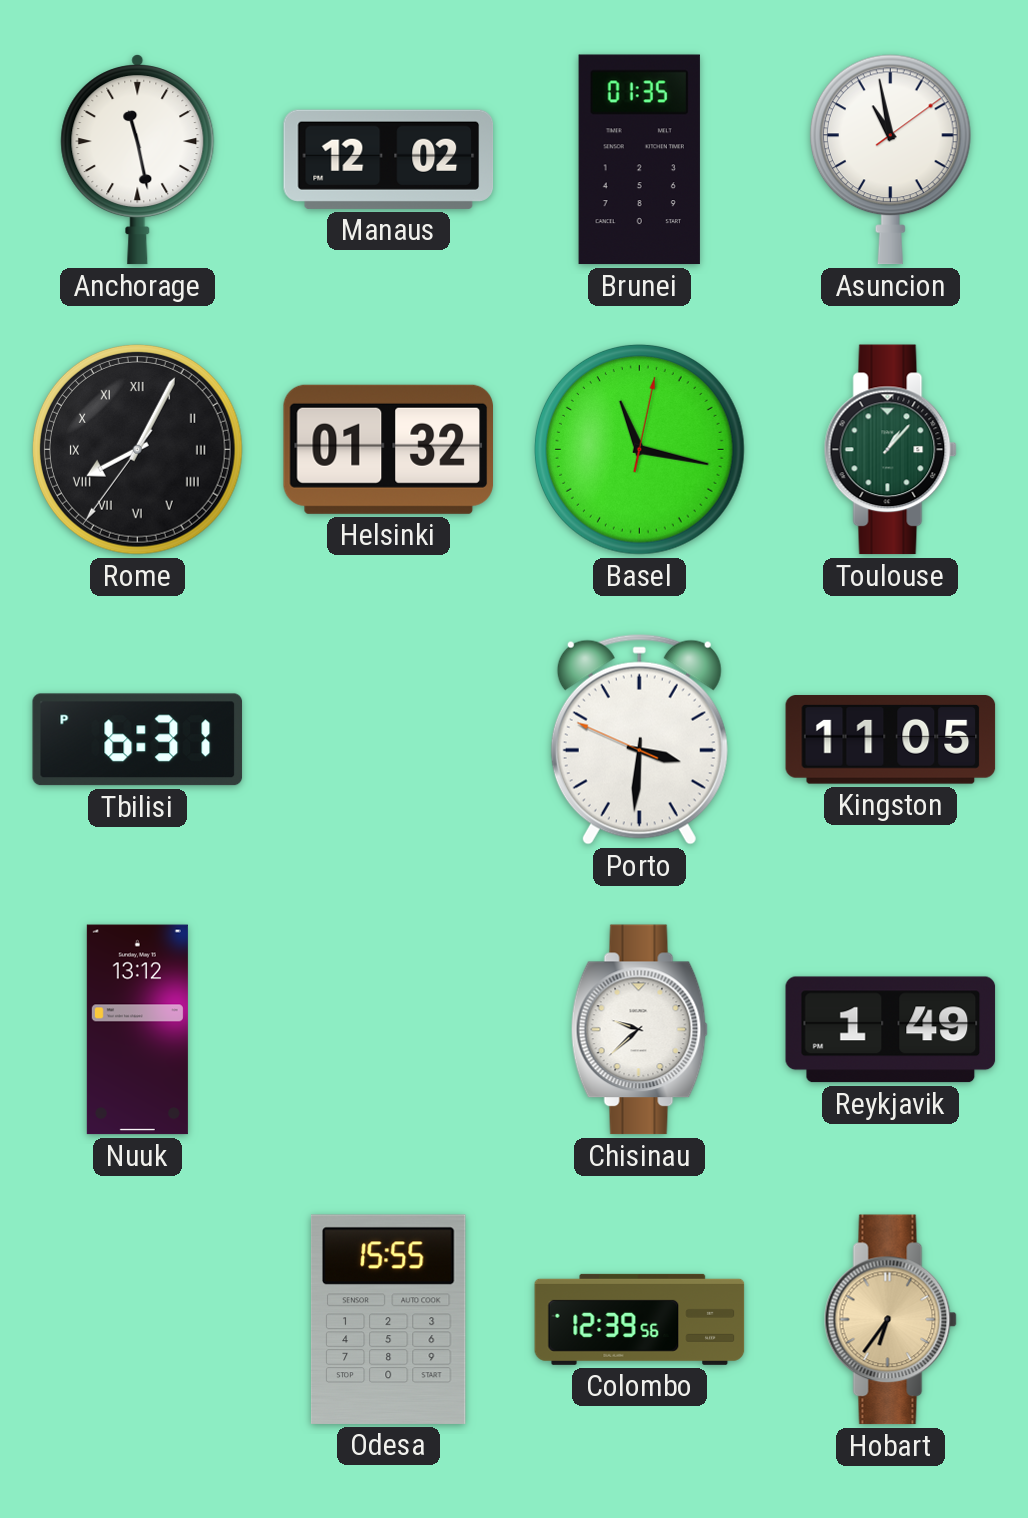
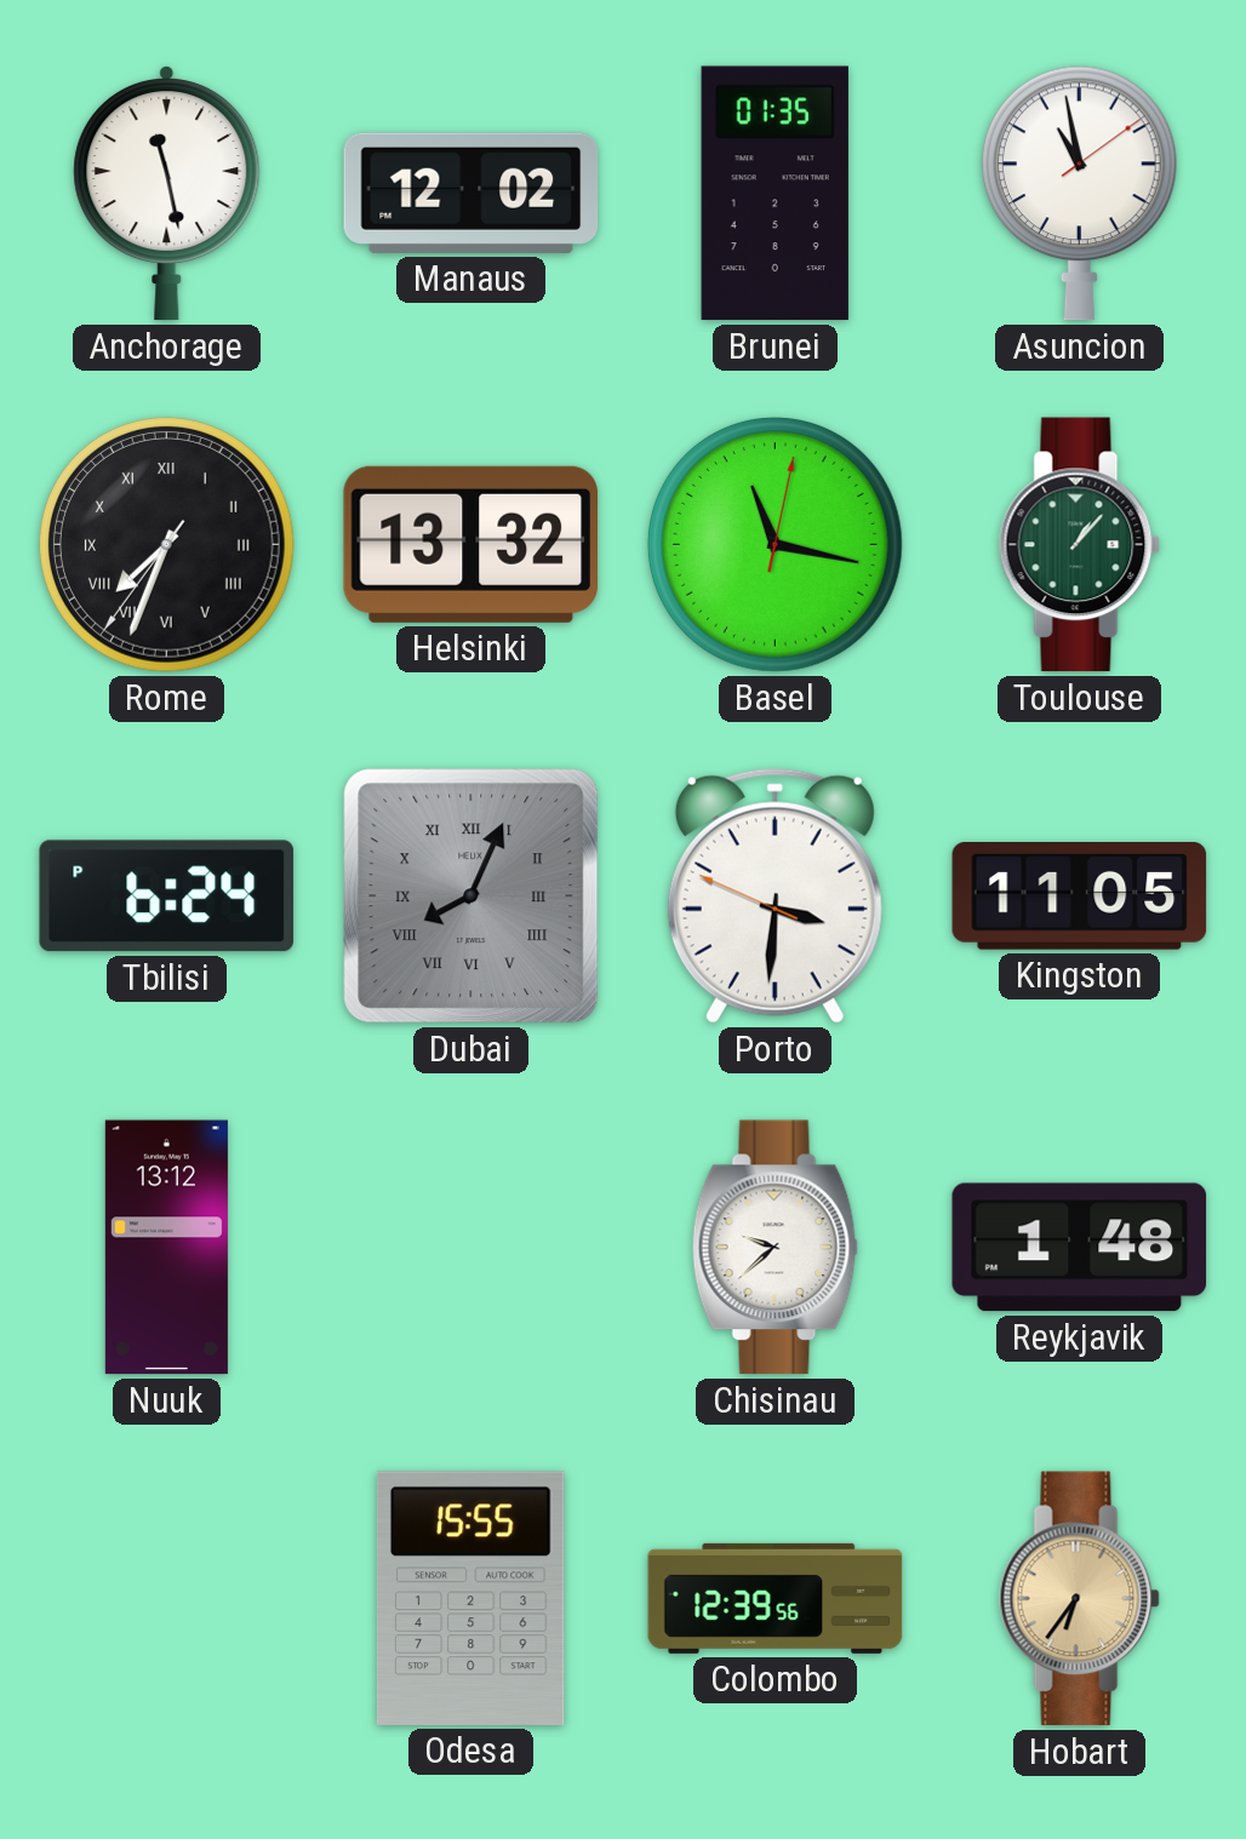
Rome: 8:04 -> 7:33 (167, 545)
Helsinki: 01:32 -> 13:32 (470, 544)
Tbilisi: 6:31 -> 6:24 (167, 896)
Dubai: none -> 8:04 (471, 896)
Reykjavik: 1:49 -> 1:48 (1080, 1248)
